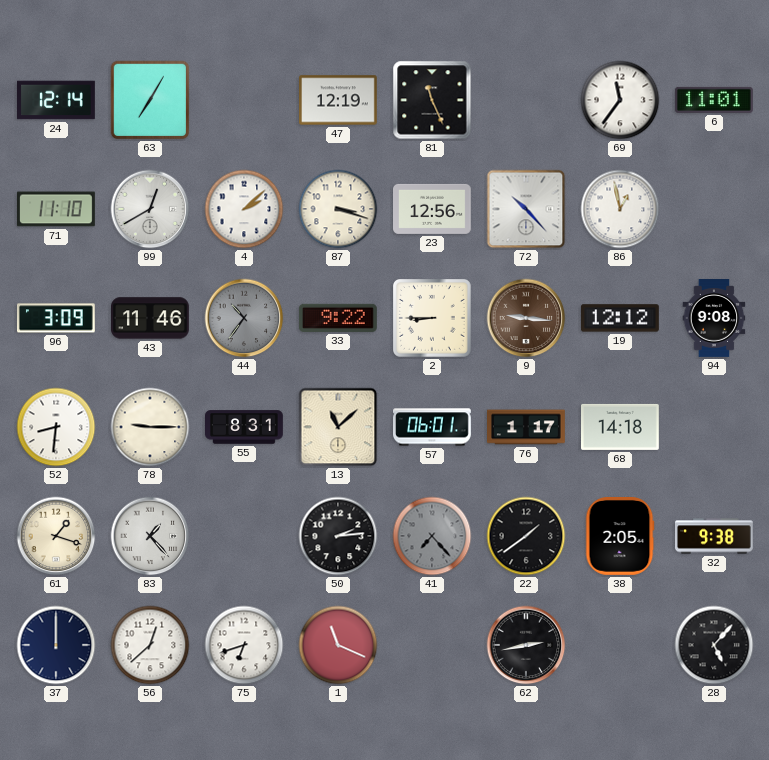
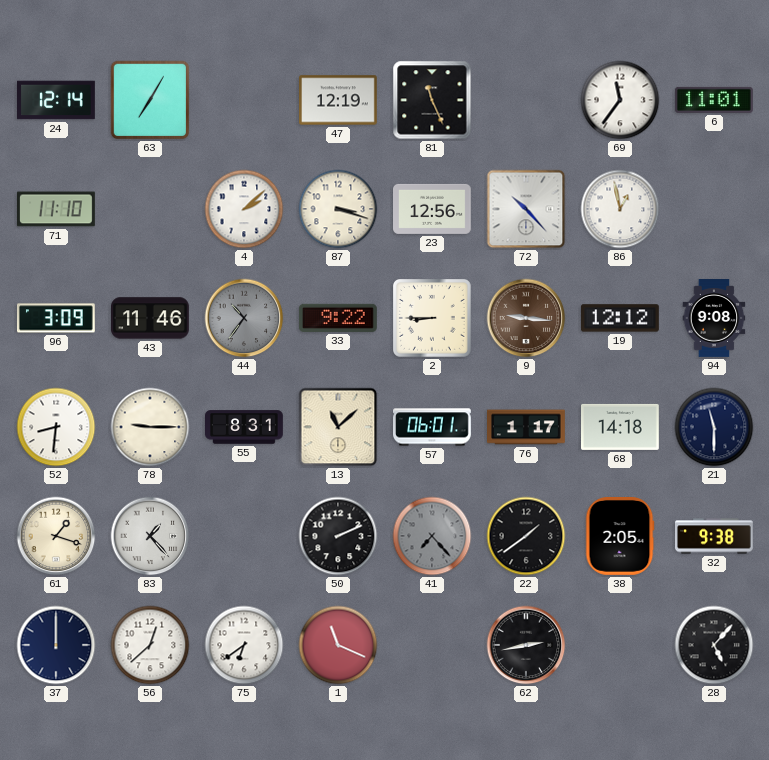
99: 12:40 -> none (150, 209)
21: none -> 11:30 (714, 427)
50: 2:14 -> 2:11 (338, 536)
75: 6:42 -> 6:39 (244, 645)
